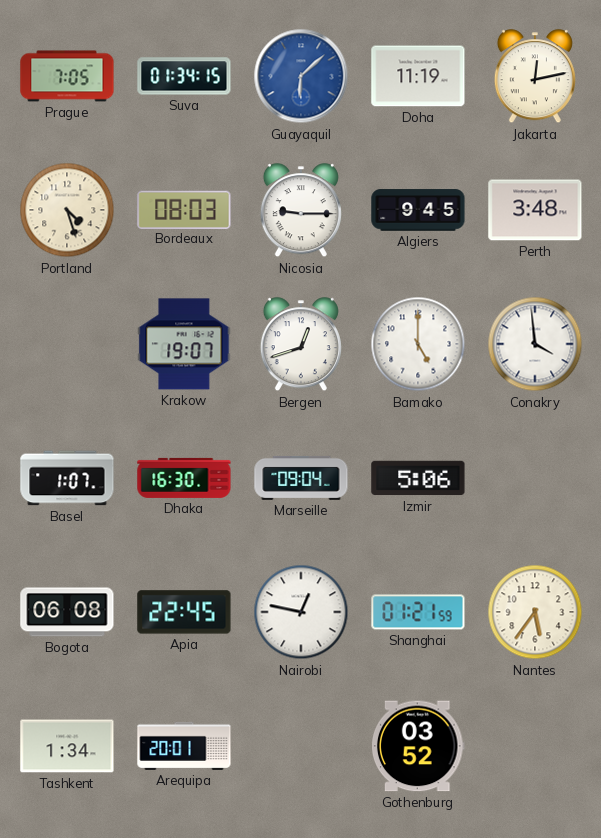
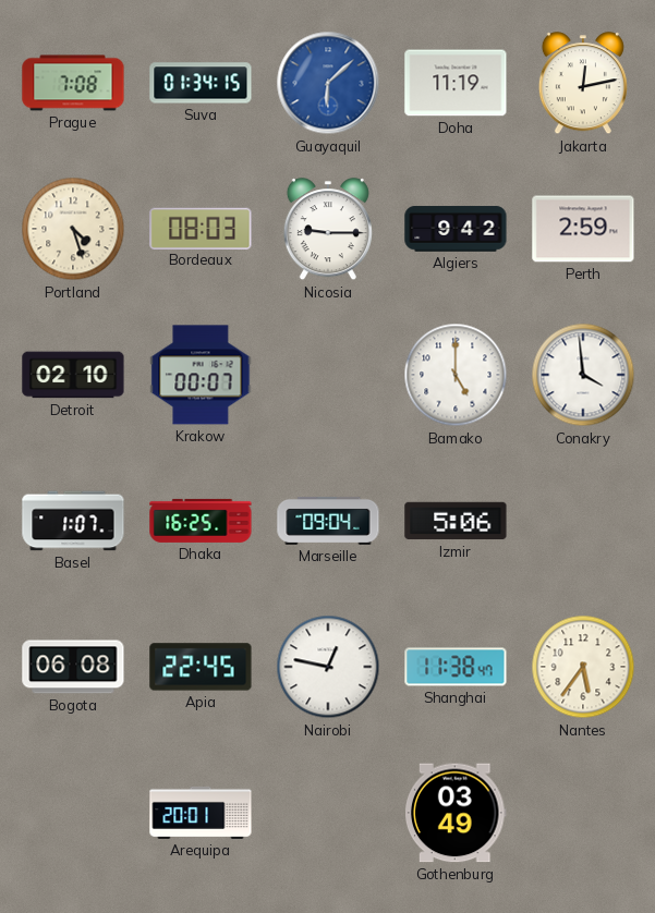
Prague: 7:05 -> 7:08 (73, 83)
Algiers: 9:45 -> 9:42 (456, 229)
Perth: 3:48 -> 2:59 (583, 229)
Detroit: none -> 02:10 (73, 375)
Krakow: 19:07 -> 00:07 (201, 375)
Bergen: 12:42 -> none (301, 345)
Dhaka: 16:30 -> 16:25 (201, 521)
Shanghai: 01:21 -> 11:38 (456, 667)
Tashkent: 1:34 -> none (67, 746)
Gothenburg: 03:52 -> 03:49 (457, 813)
